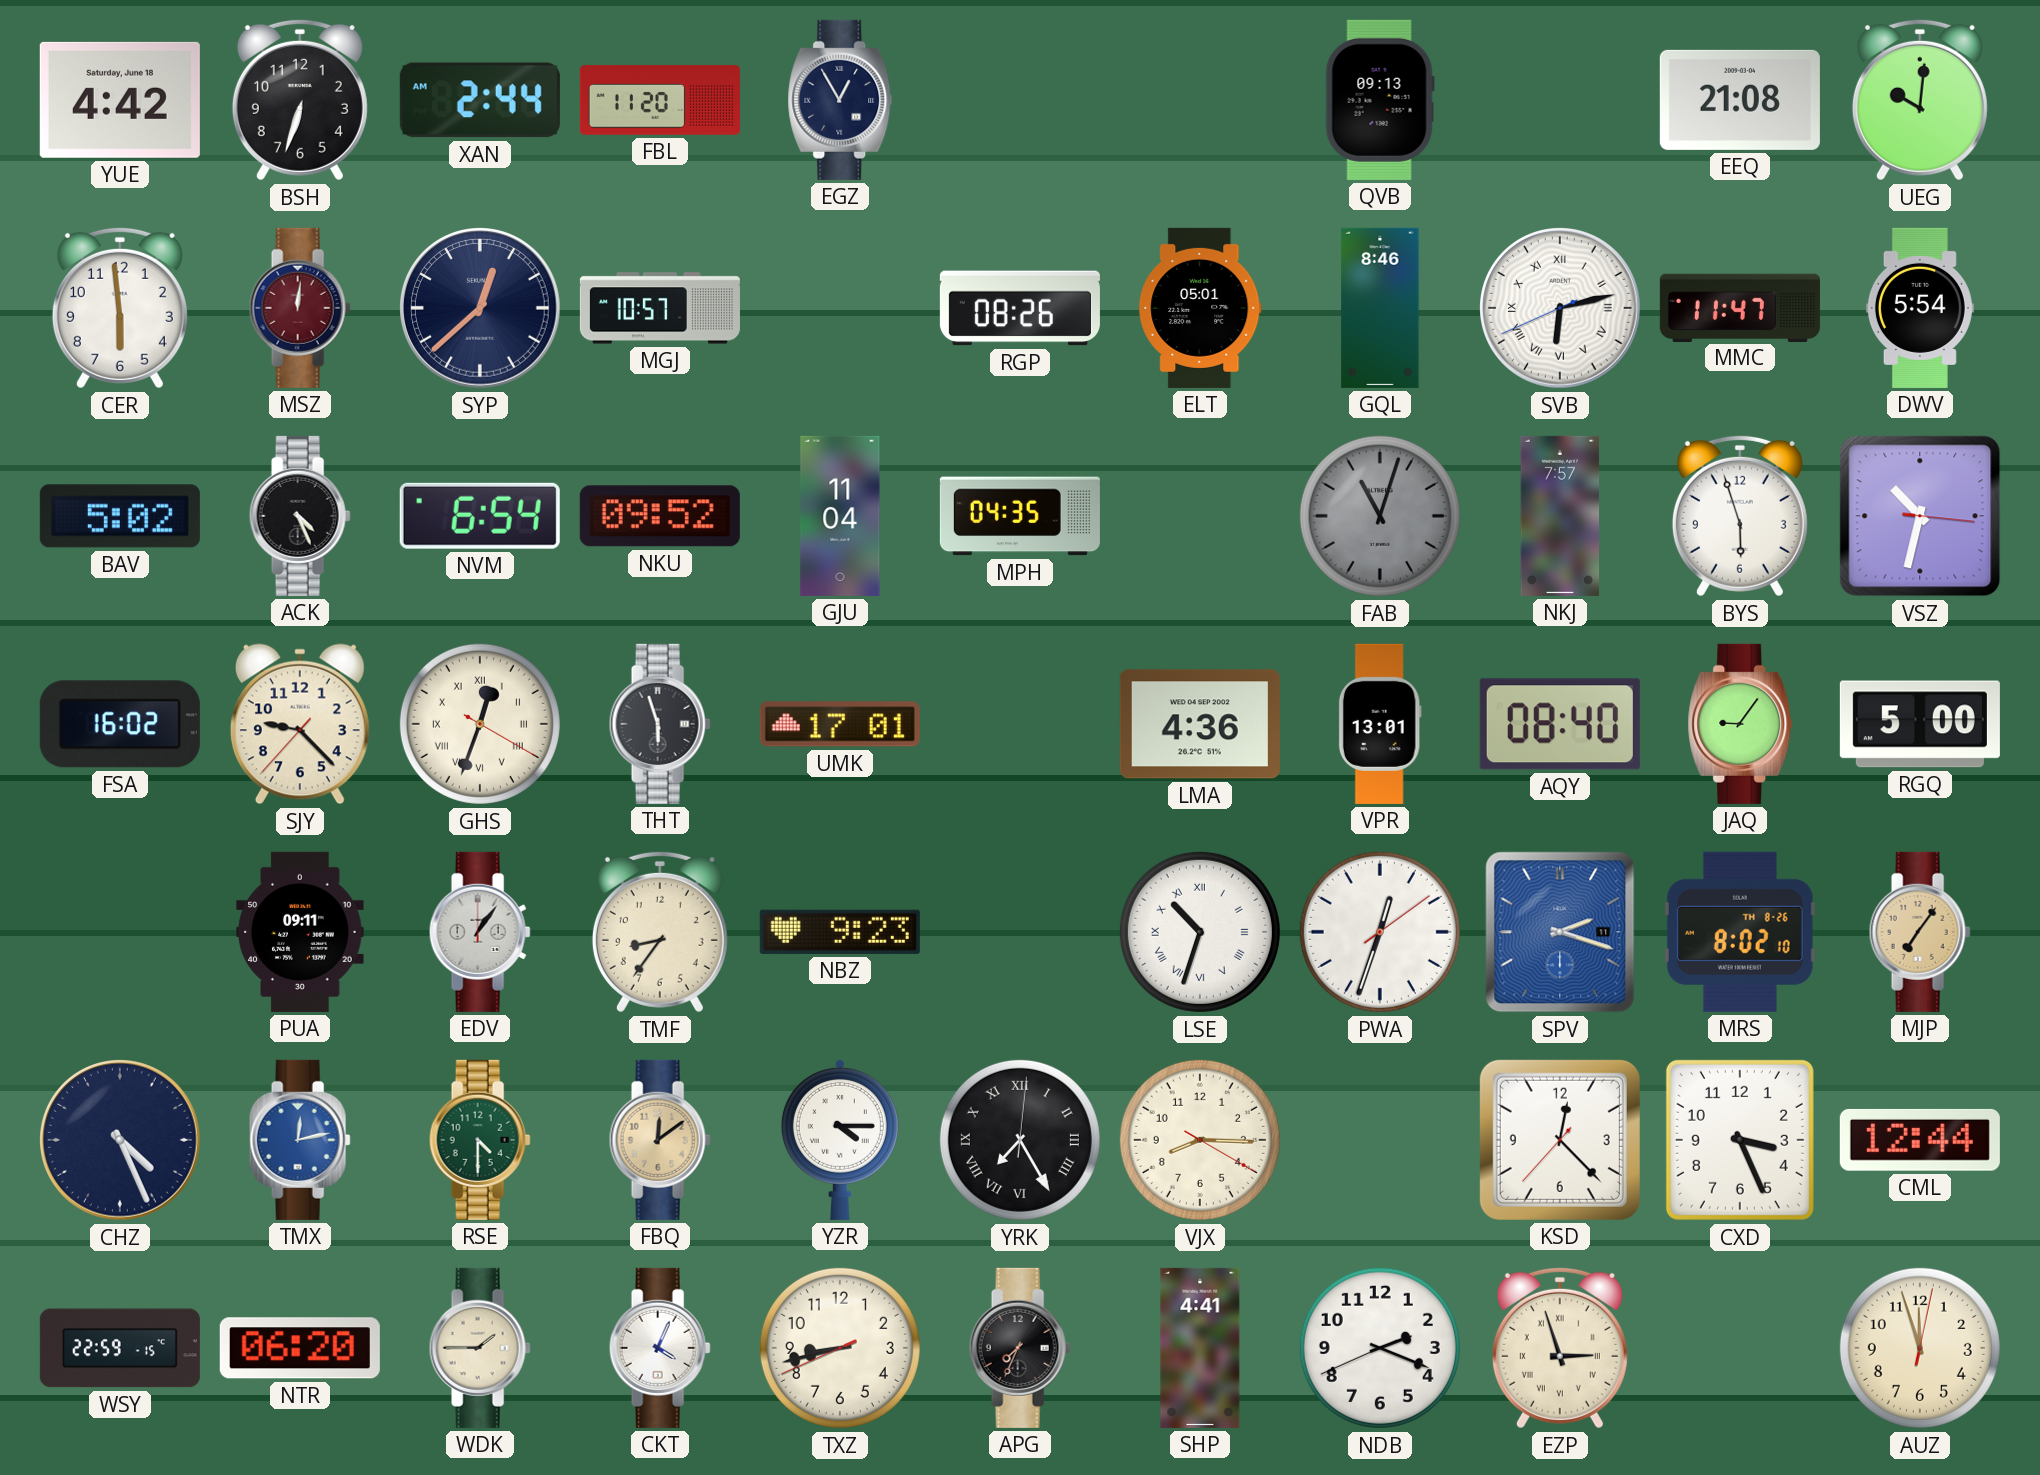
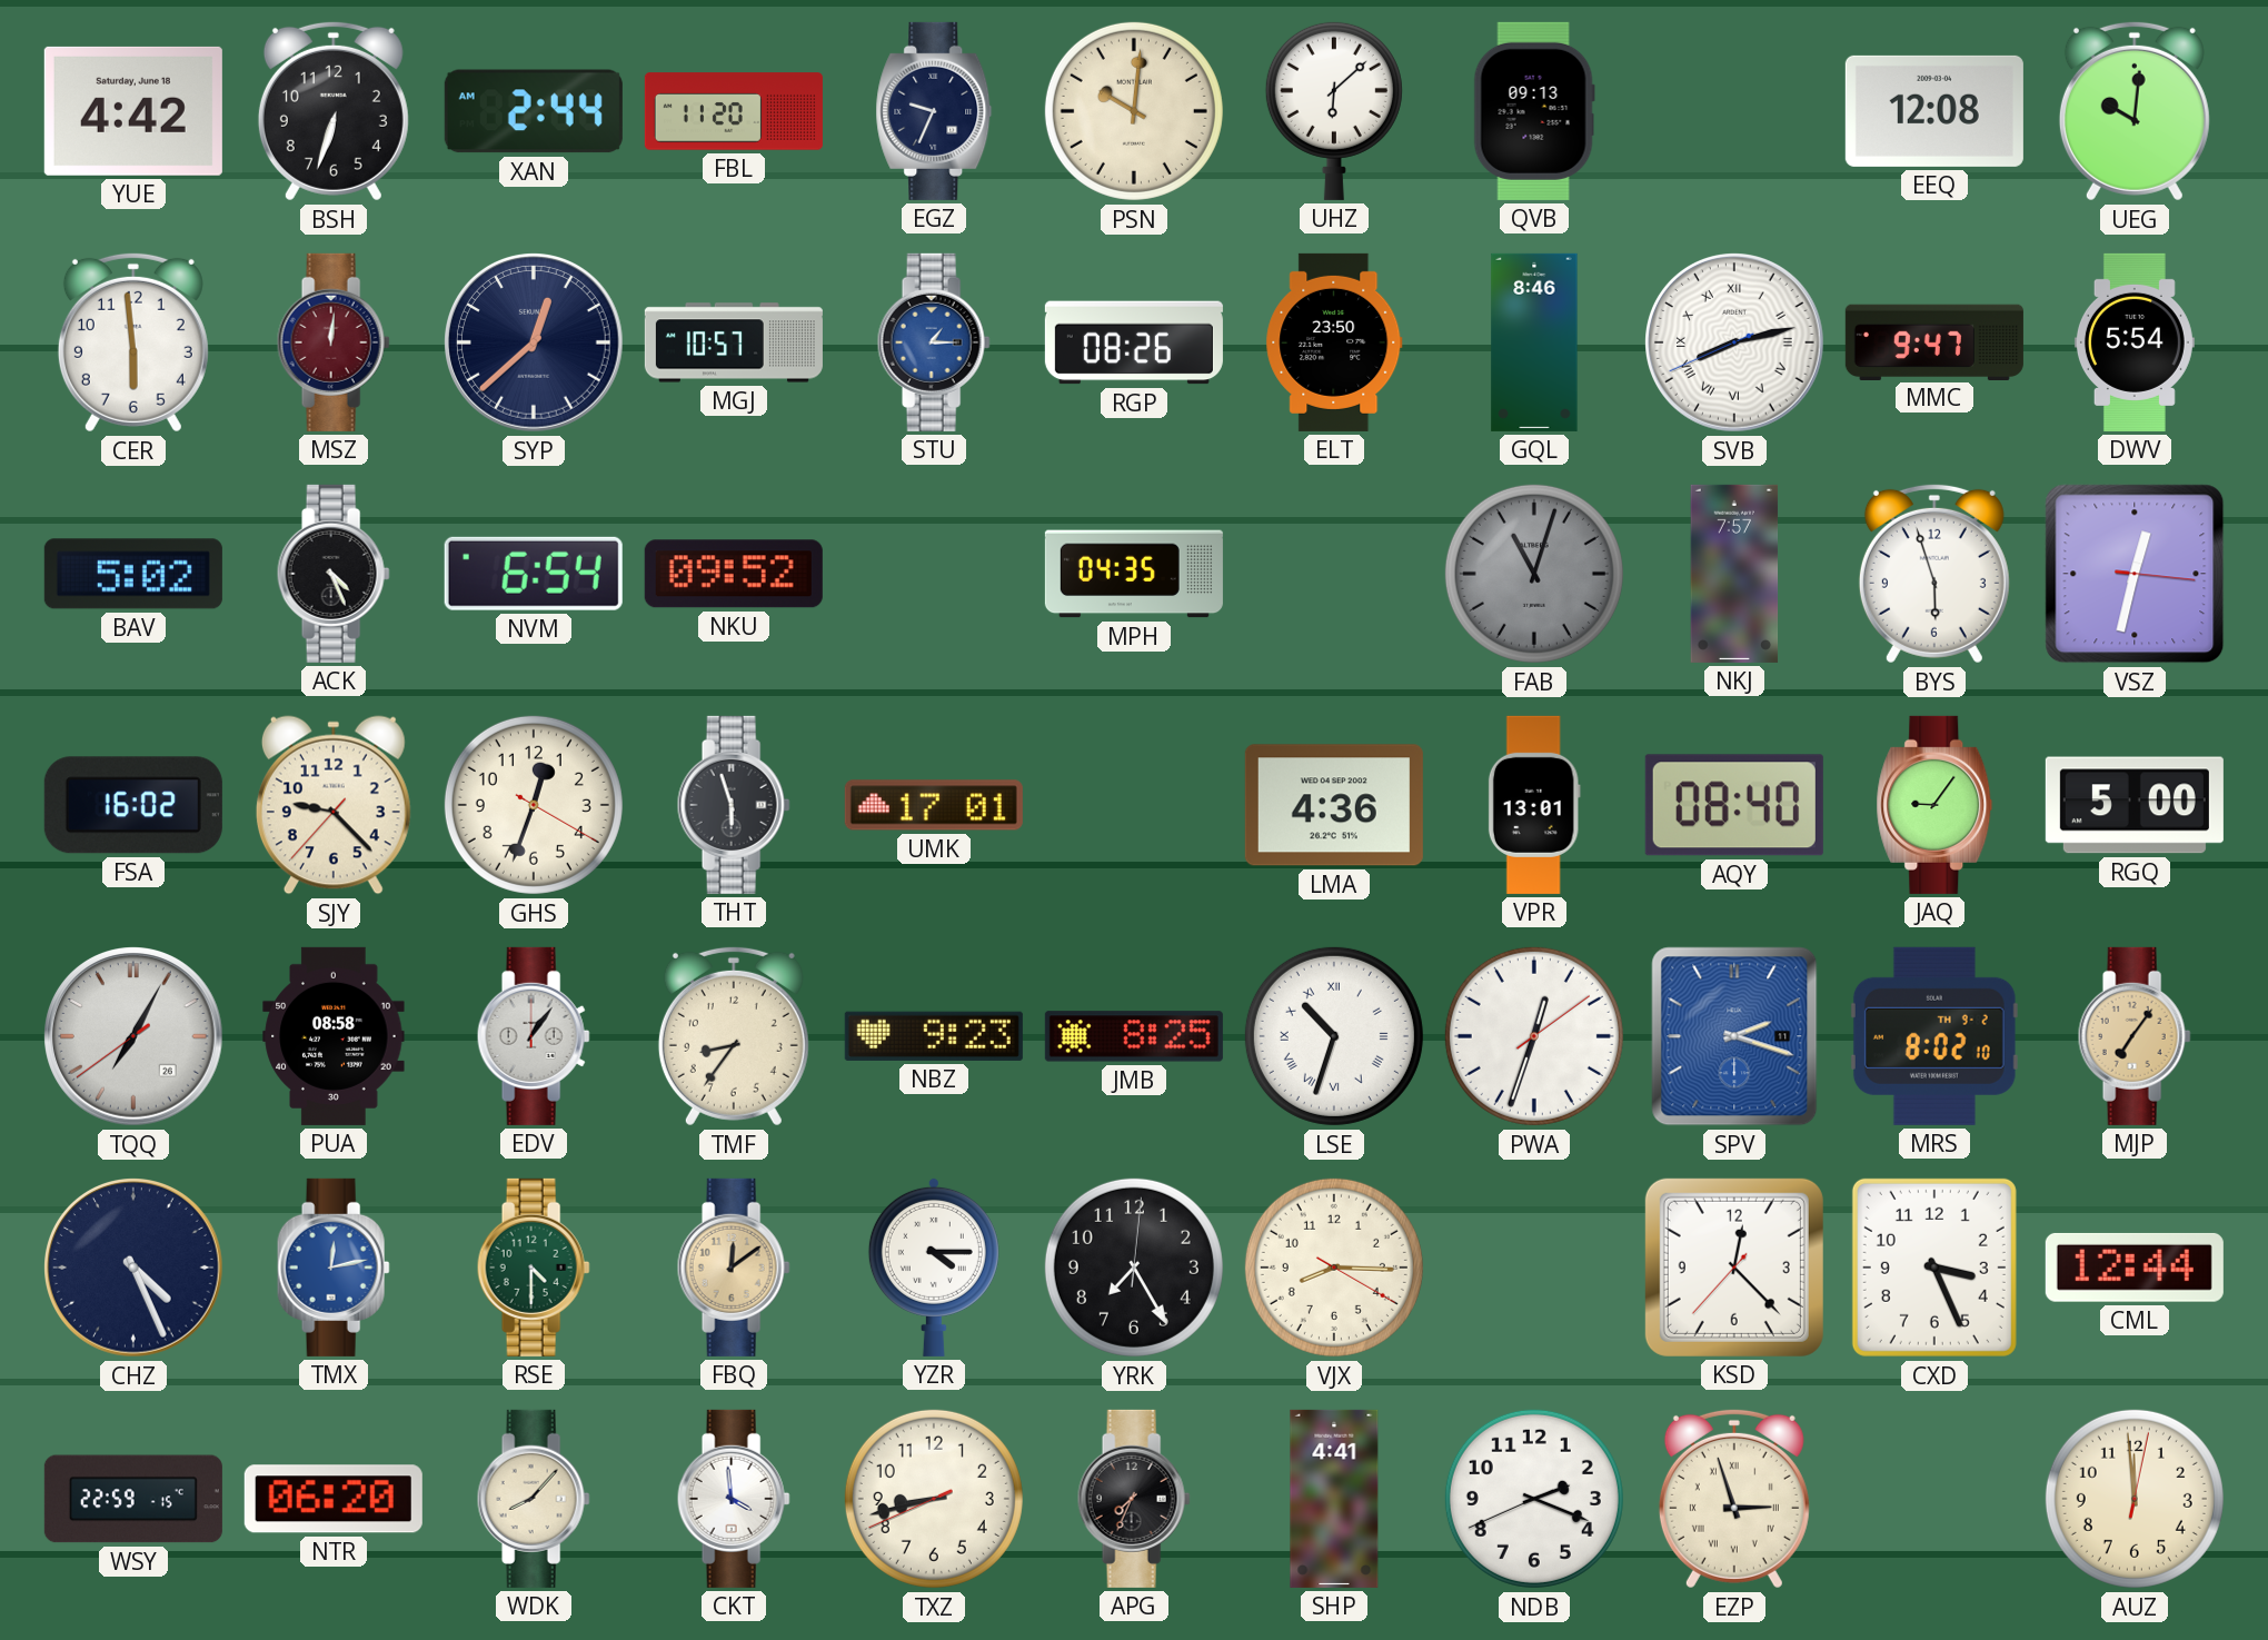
EGZ: 12:55 -> 9:34 (934, 111)
PSN: none -> 10:01 (1134, 111)
UHZ: none -> 6:08 (1334, 110)
EEQ: 21:08 -> 12:08 (1934, 111)
STU: none -> 1:15 (934, 342)
ELT: 05:01 -> 23:50 (1334, 342)
SVB: 6:12 -> 8:12 (1735, 344)
MMC: 11:47 -> 9:47 (1934, 341)
GJU: 11:04 -> none (840, 516)
VSZ: 10:32 -> 12:32 (2135, 574)
GHS numerals: Roman -> Arabic (534, 805)
TQQ: none -> 7:04 (135, 1037)
PUA: 09:11 -> 08:58 (334, 1036)
JMB: none -> 8:25 (1134, 1036)
MRS date: TH 8-26 -> TH 9-2 (1934, 1036)
YRK numerals: Roman -> Arabic (1134, 1268)
WDK: 1:45 -> 8:07 (534, 1499)
CKT: 4:04 -> 3:59 (734, 1499)
AUZ: 11:57 -> 11:59 (2135, 1499)
